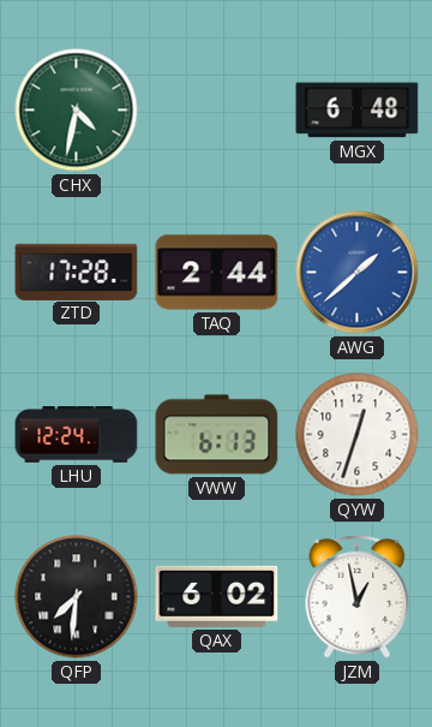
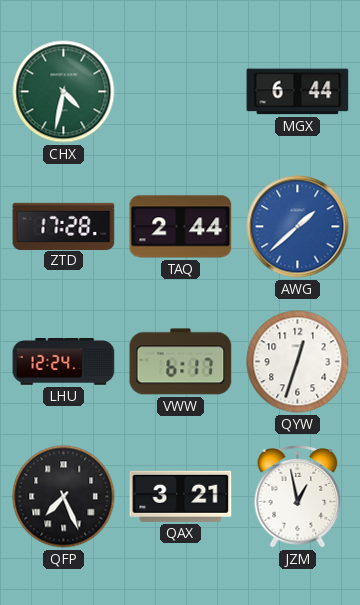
MGX: 6:48 -> 6:44 (298, 92)
VWW: 6:13 -> 6:17 (181, 362)
QFP: 7:31 -> 7:26 (64, 497)
QAX: 6:02 -> 3:21 (181, 496)
